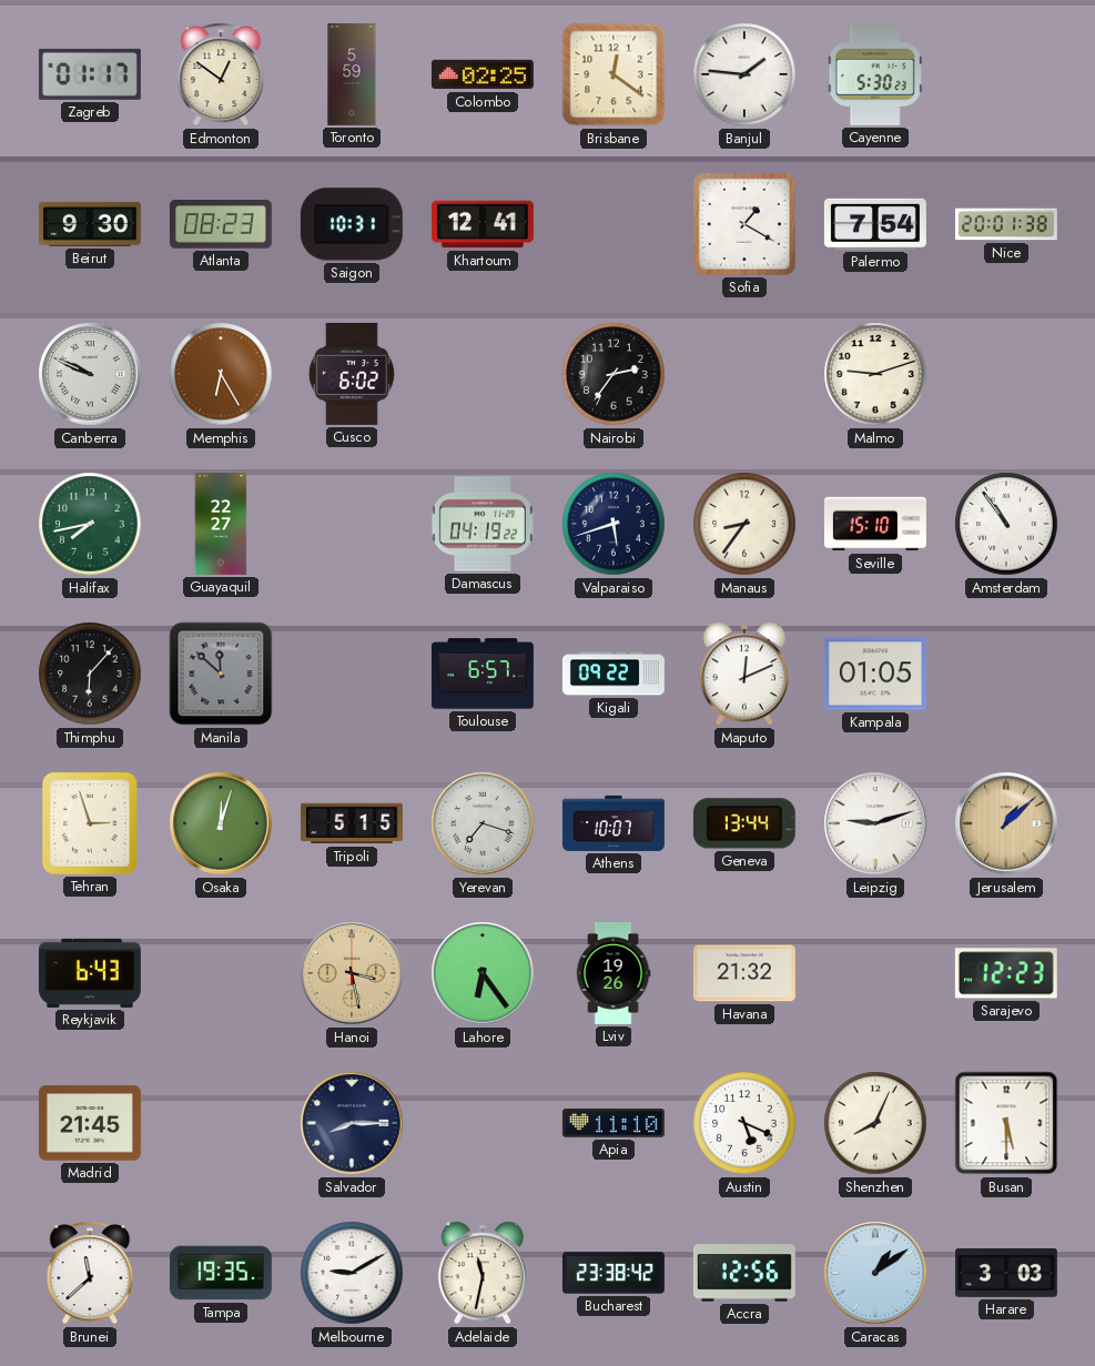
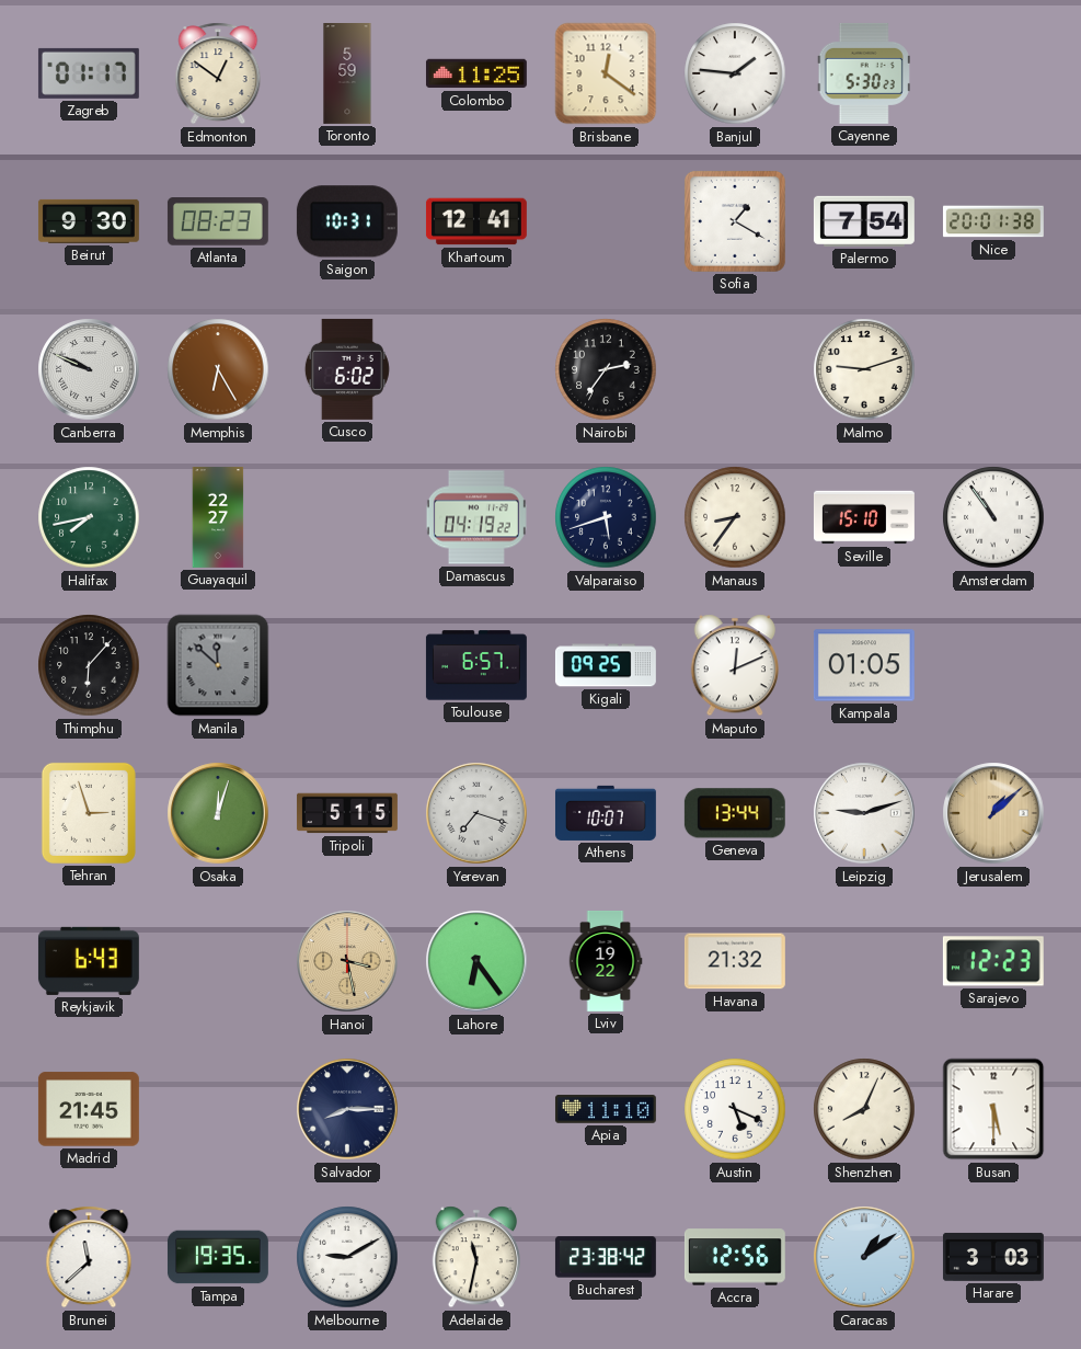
Colombo: 02:25 -> 11:25 (476, 73)
Kigali: 09:22 -> 09:25 (606, 665)
Lviv: 19:26 -> 19:22 (606, 961)
